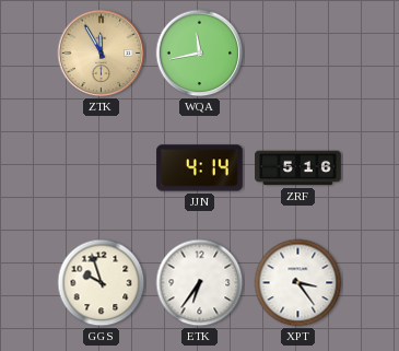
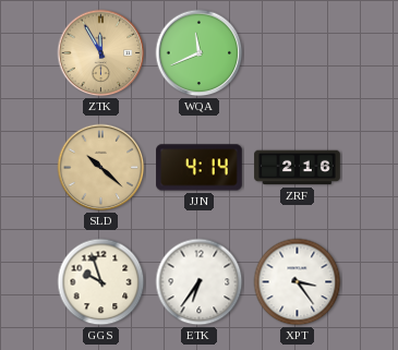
WQA: 11:43 -> 11:41 (200, 53)
SLD: none -> 10:22 (101, 168)
ZRF: 5:16 -> 2:16 (298, 168)
